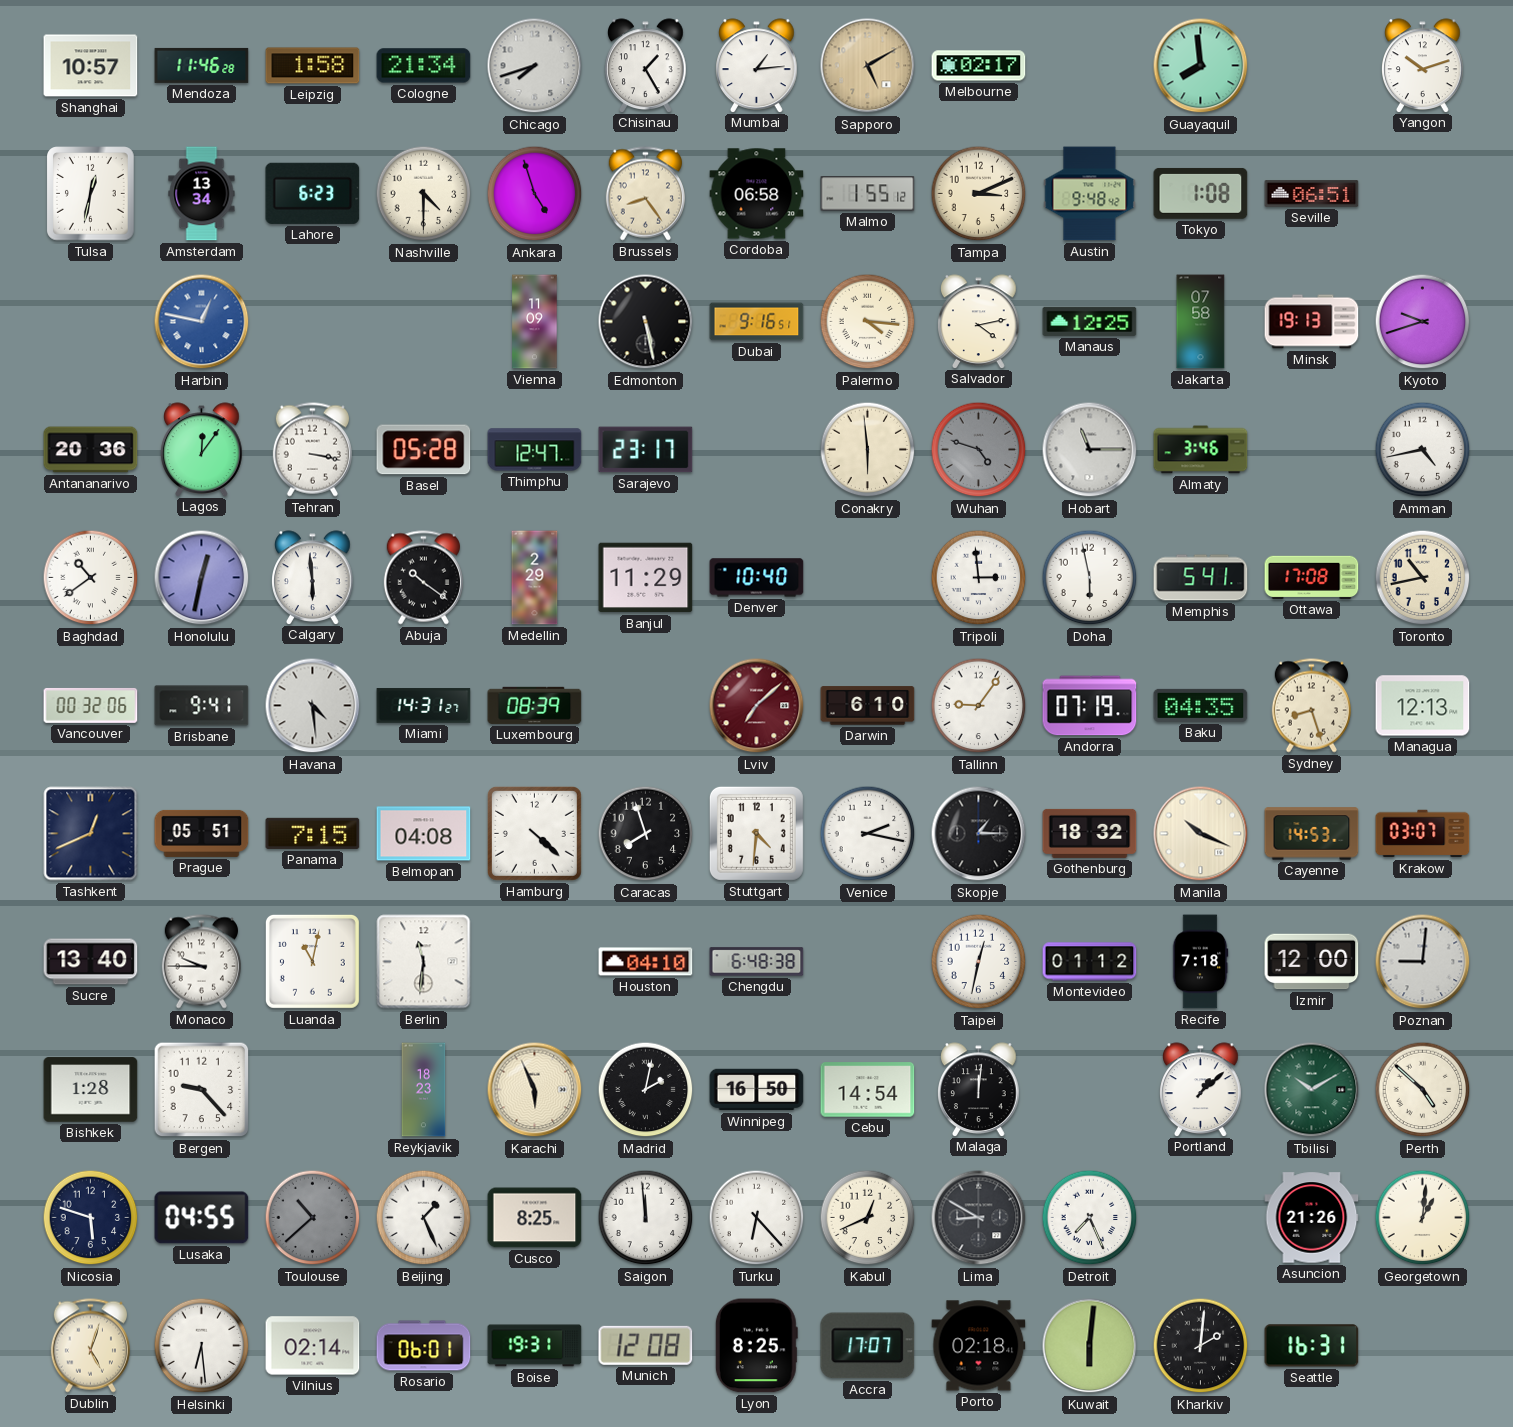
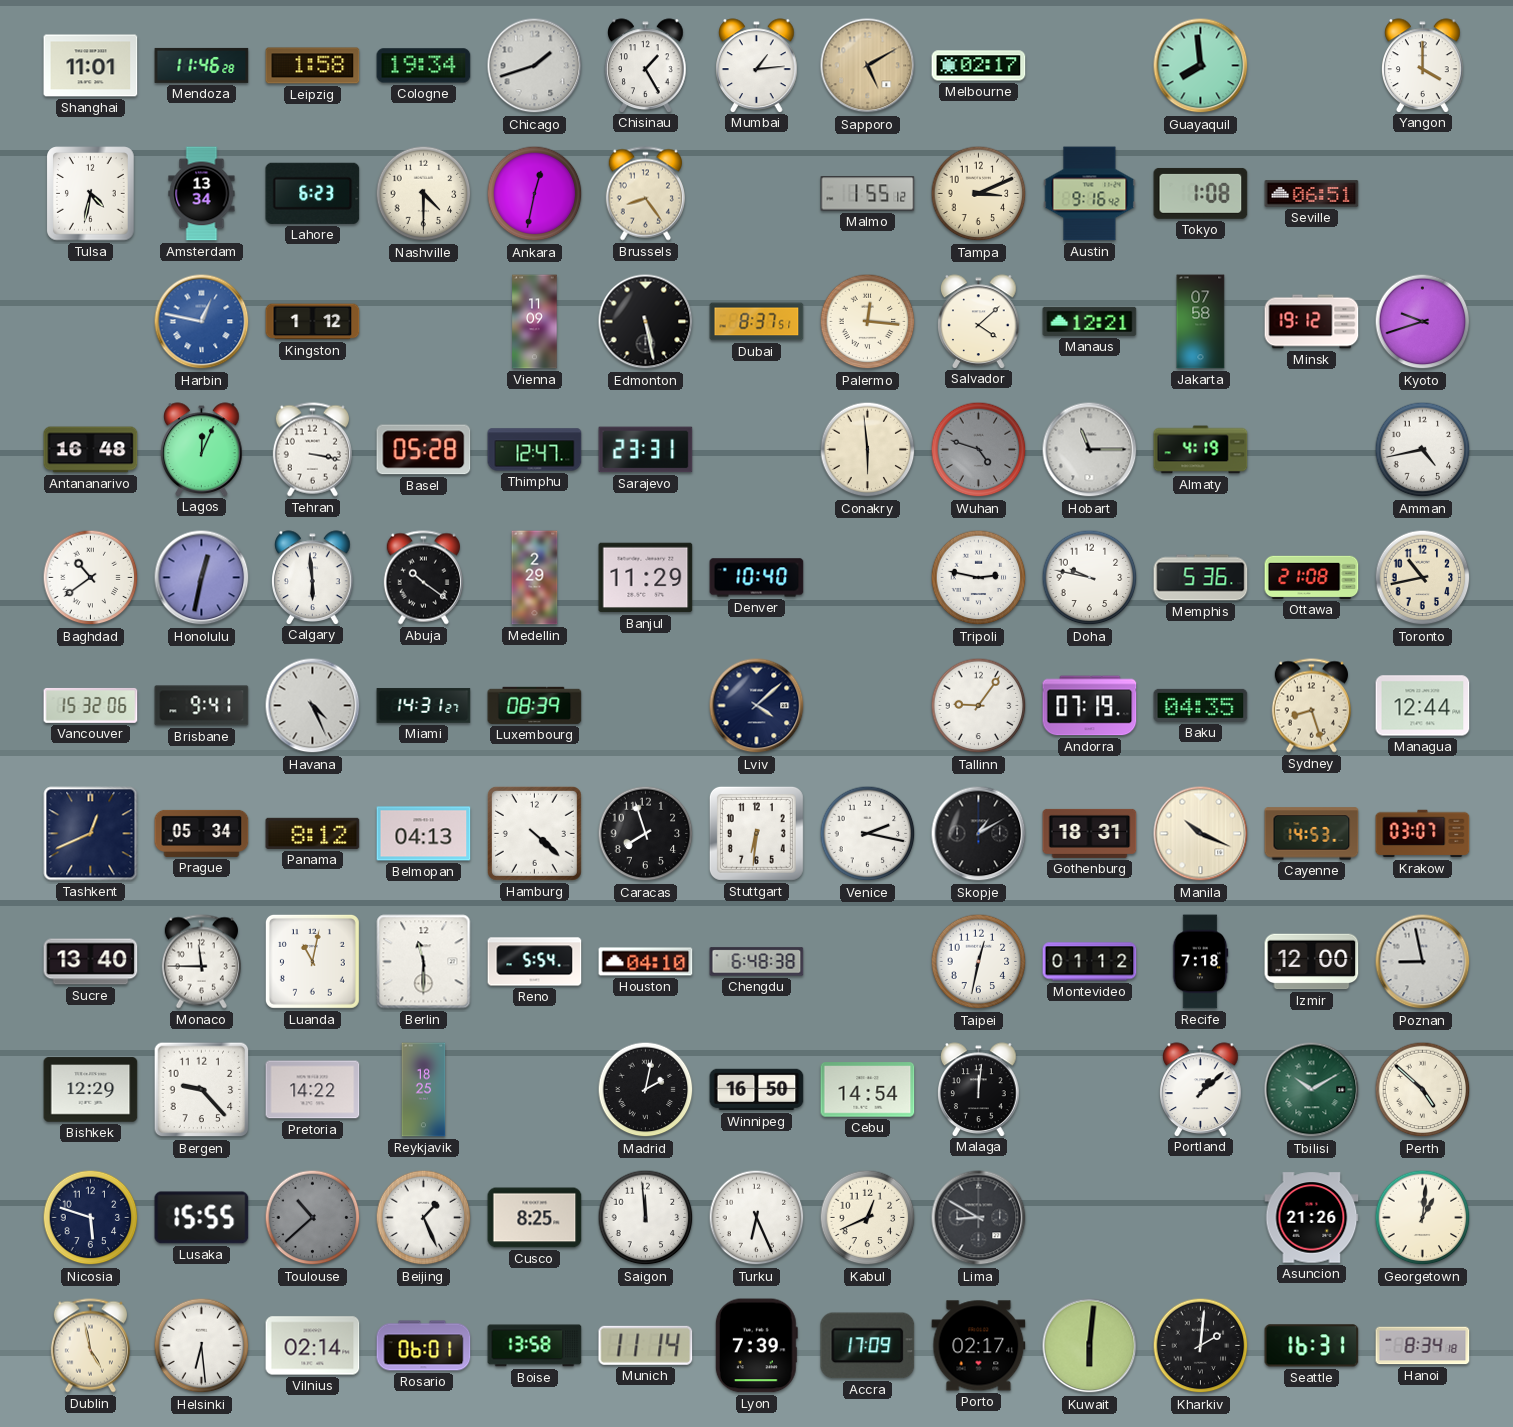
Shanghai: 10:57 -> 11:01 (91, 66)
Cologne: 21:34 -> 19:34 (424, 66)
Chicago: 7:42 -> 1:42 (535, 66)
Yangon: 10:12 -> 4:00 (1423, 65)
Tulsa: 12:32 -> 4:32 (91, 194)
Ankara: 4:57 -> 12:32 (535, 194)
Cordoba: 06:58 -> none (757, 194)
Austin: 9:48 -> 9:16 (1090, 194)
Kingston: none -> 1:12 (313, 322)
Dubai: 9:16 -> 8:37 (757, 322)
Palermo: 4:16 -> 12:16 (868, 322)
Salvador: 4:13 -> 4:08 (979, 321)
Manaus: 12:25 -> 12:21 (1090, 321)
Minsk: 19:13 -> 19:12 (1312, 322)
Antananarivo: 20:36 -> 16:48 (91, 450)
Lagos: 12:06 -> 12:04 (202, 449)
Sarajevo: 23:17 -> 23:31 (646, 450)
Almaty: 3:46 -> 4:19 (1201, 450)
Tripoli: 2:59 -> 2:47 (979, 578)
Doha: 5:58 -> 9:47 (1090, 578)
Memphis: 5:41 -> 5:36 (1201, 578)
Ottawa: 17:08 -> 21:08 (1312, 577)
Vancouver: 00:32 -> 15:32 (91, 705)
Havana: 4:29 -> 4:26 (313, 706)
Lviv: 7:08 -> 4:08 (757, 706)
Lviv dial: burgundy -> navy (757, 706)
Darwin: 6:10 -> none (868, 706)
Managua: 12:13 -> 12:44 (1423, 706)
Prague: 05:51 -> 05:34 (202, 833)
Panama: 7:15 -> 8:12 (313, 833)
Belmopan: 04:08 -> 04:13 (424, 834)
Stuttgart: 4:31 -> 6:31 (756, 833)
Skopje: 1:15 -> 1:10 (979, 834)
Gothenburg: 18:32 -> 18:31 (1090, 833)
Monaco: 9:45 -> 11:45 (201, 962)
Berlin: 11:31 -> 11:30 (424, 962)
Reno: none -> 5:54 (535, 962)
Poznan: 9:01 -> 8:58 (1423, 962)
Bishkek: 1:28 -> 12:29 (91, 1090)
Pretoria: none -> 14:22 (313, 1090)
Reykjavik: 18:23 -> 18:25 (424, 1090)
Karachi: 5:56 -> none (535, 1090)
Lusaka: 04:55 -> 15:55 (202, 1218)
Turku: 6:23 -> 6:26 (757, 1218)
Detroit: 7:26 -> none (1090, 1218)
Dublin: 5:03 -> 4:58 (90, 1346)
Boise: 19:31 -> 13:58 (535, 1346)
Munich: 12:08 -> 11:14 (646, 1345)
Lyon: 8:25 -> 7:39 (756, 1346)
Accra: 17:07 -> 17:09 (868, 1346)
Porto: 02:18 -> 02:17 (979, 1346)
Hanoi: none -> 8:34 (1423, 1346)
